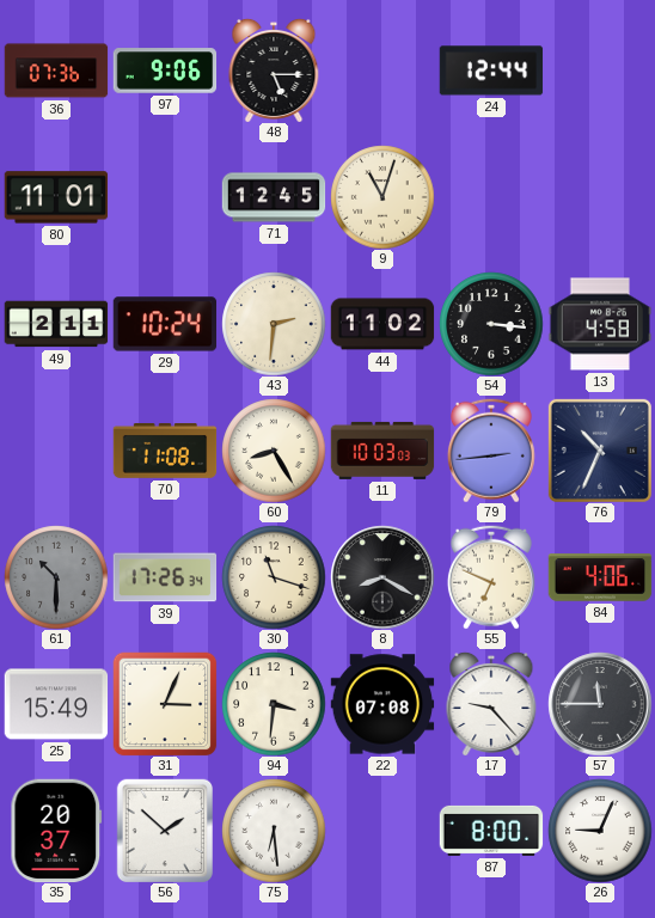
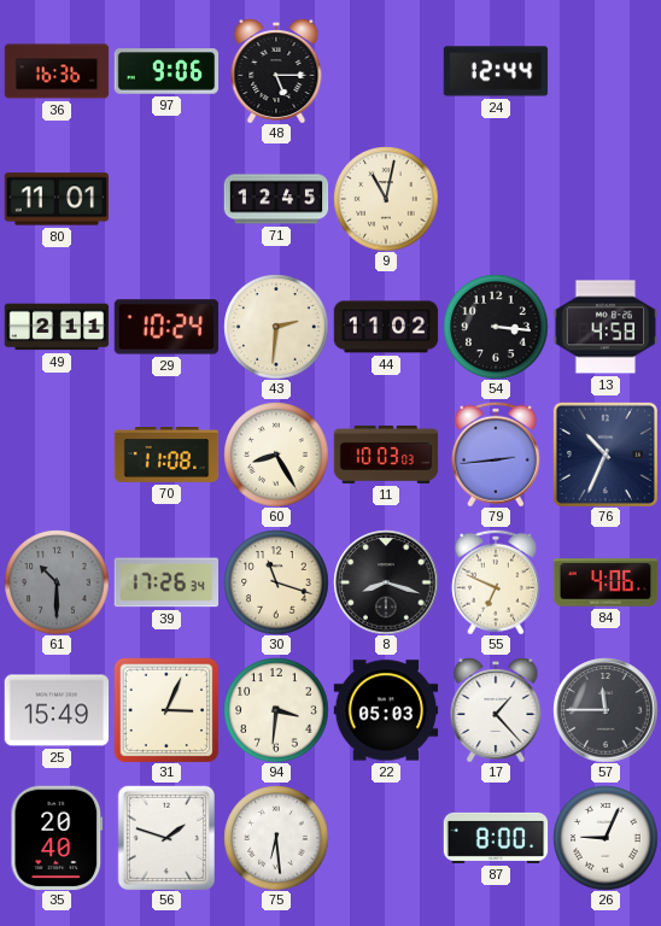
36: 07:36 -> 16:36 (57, 71)
9: 11:03 -> 11:02 (386, 199)
8: 8:20 -> 8:18 (386, 582)
22: 07:08 -> 05:03 (386, 710)
17: 9:23 -> 1:23 (496, 710)
35: 20:37 -> 20:40 (57, 838)
56: 1:52 -> 1:48 (165, 838)
